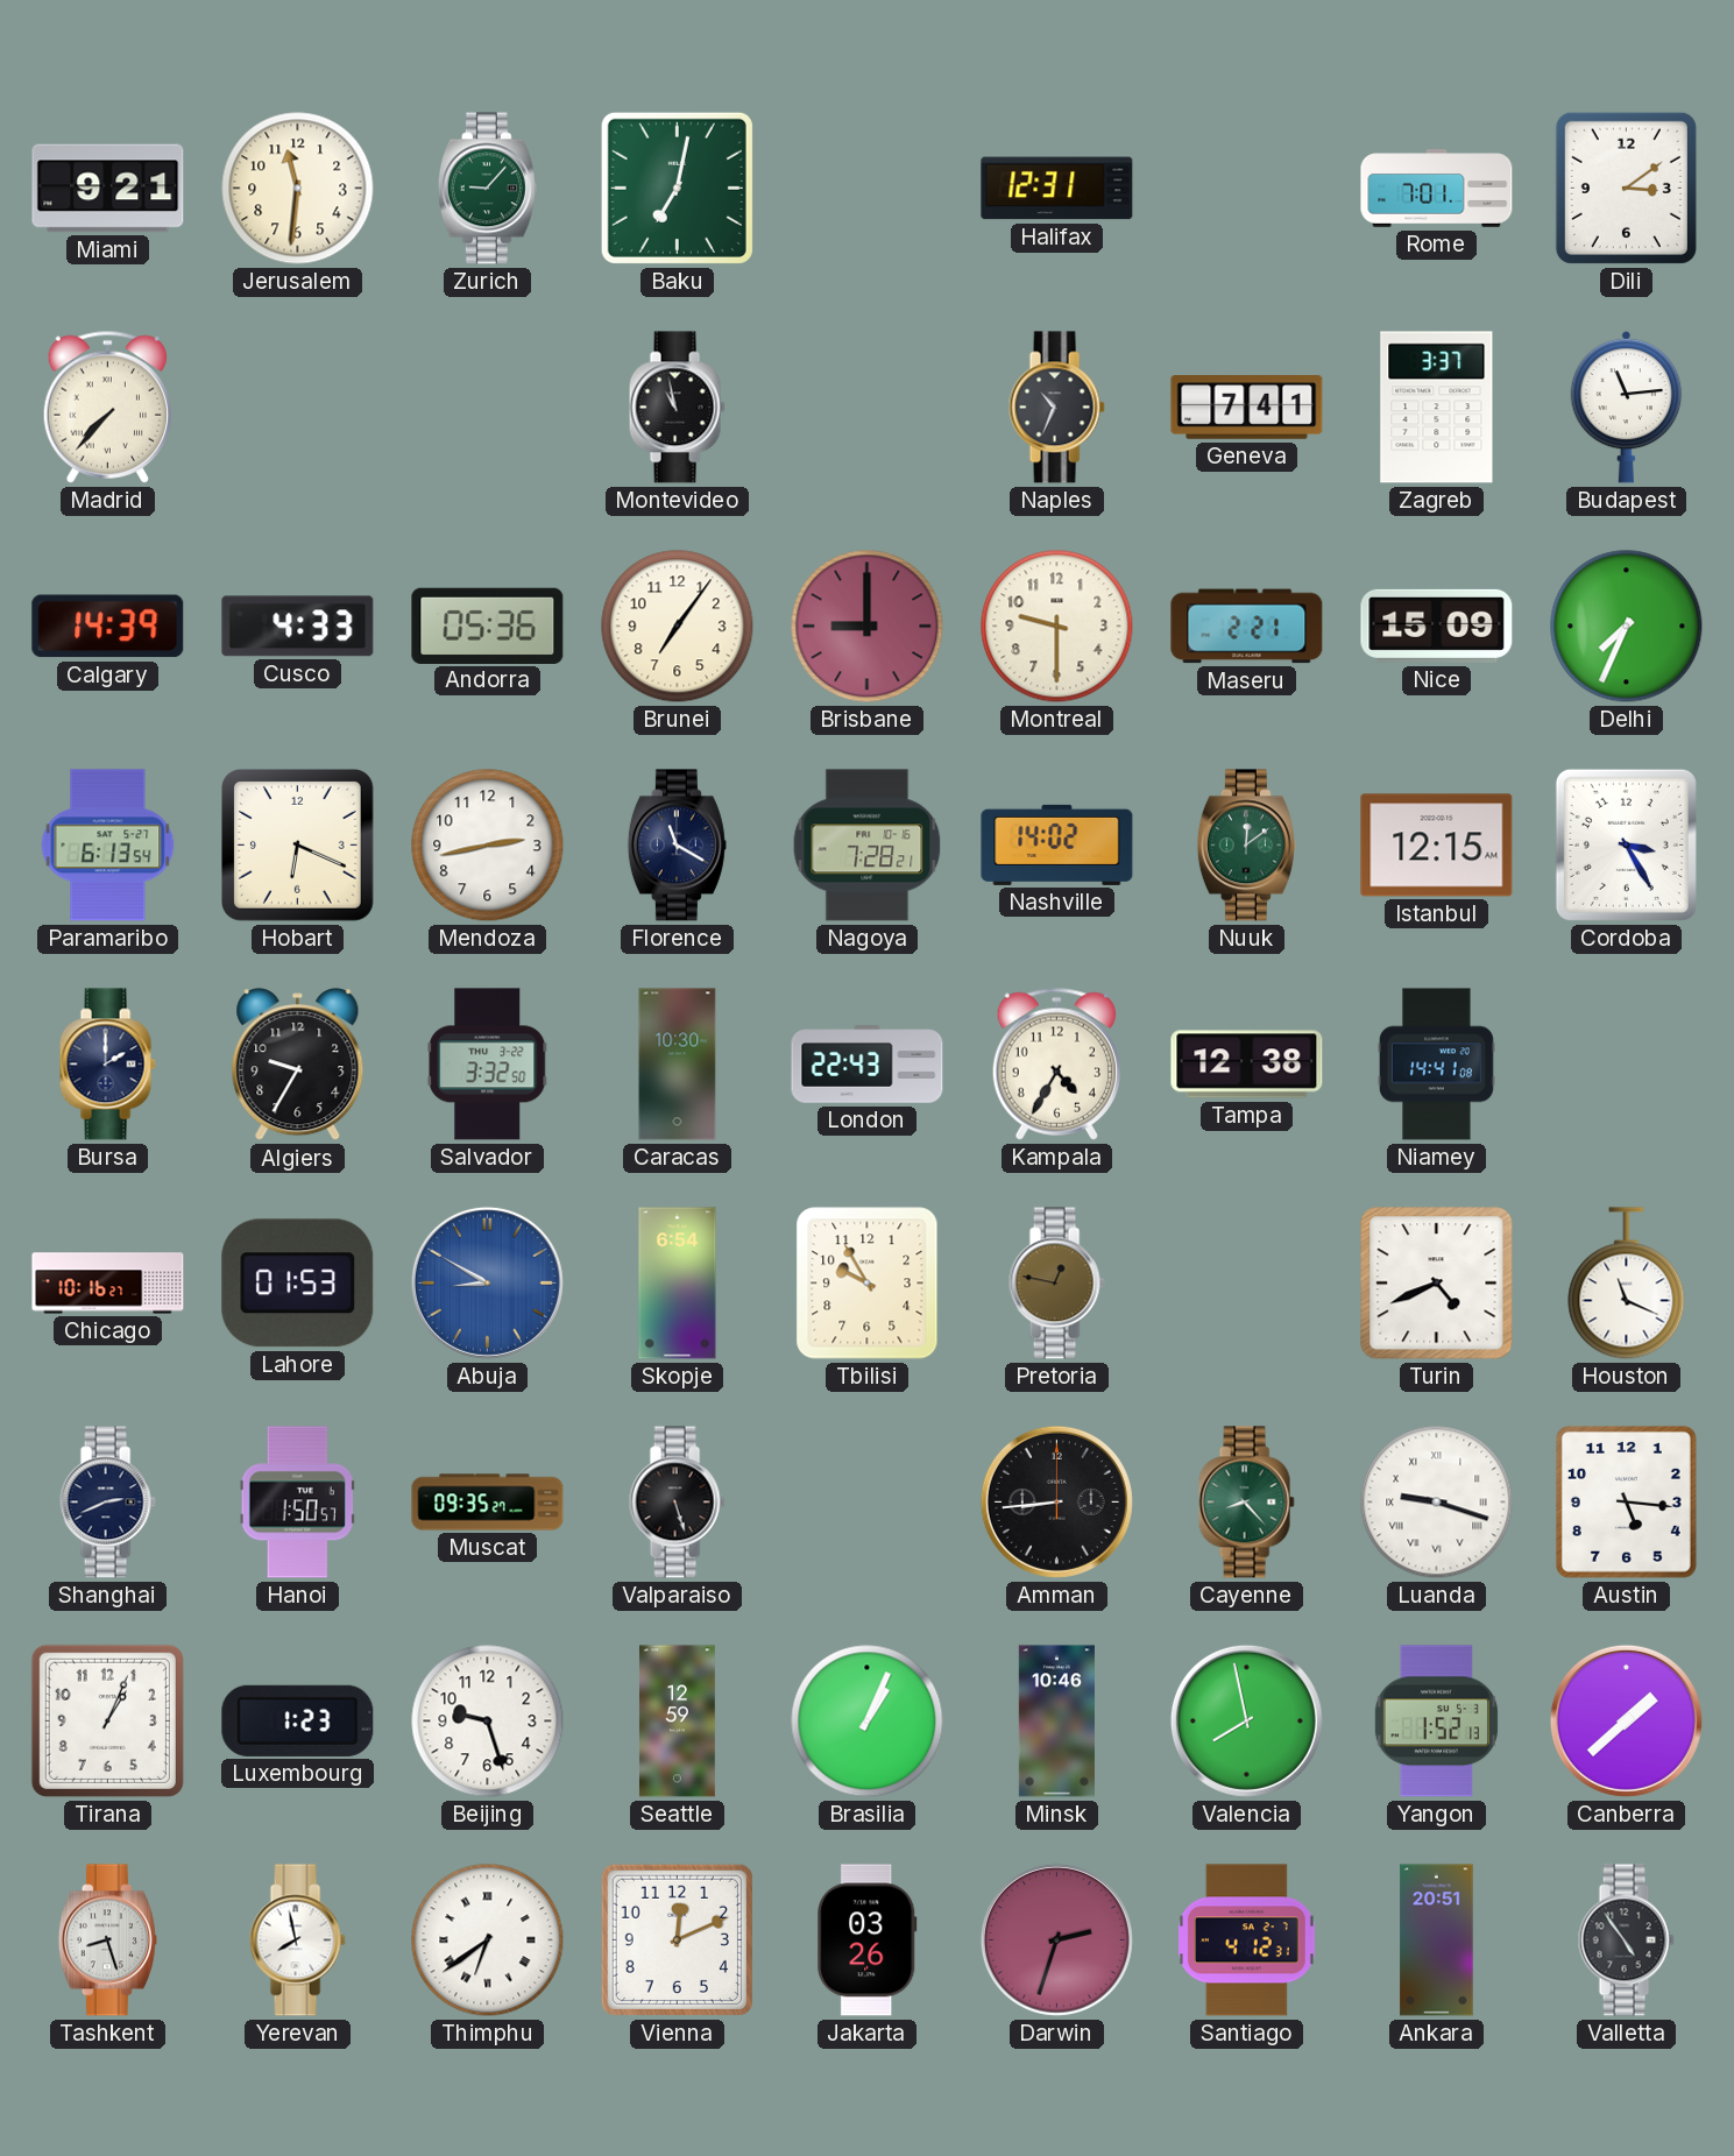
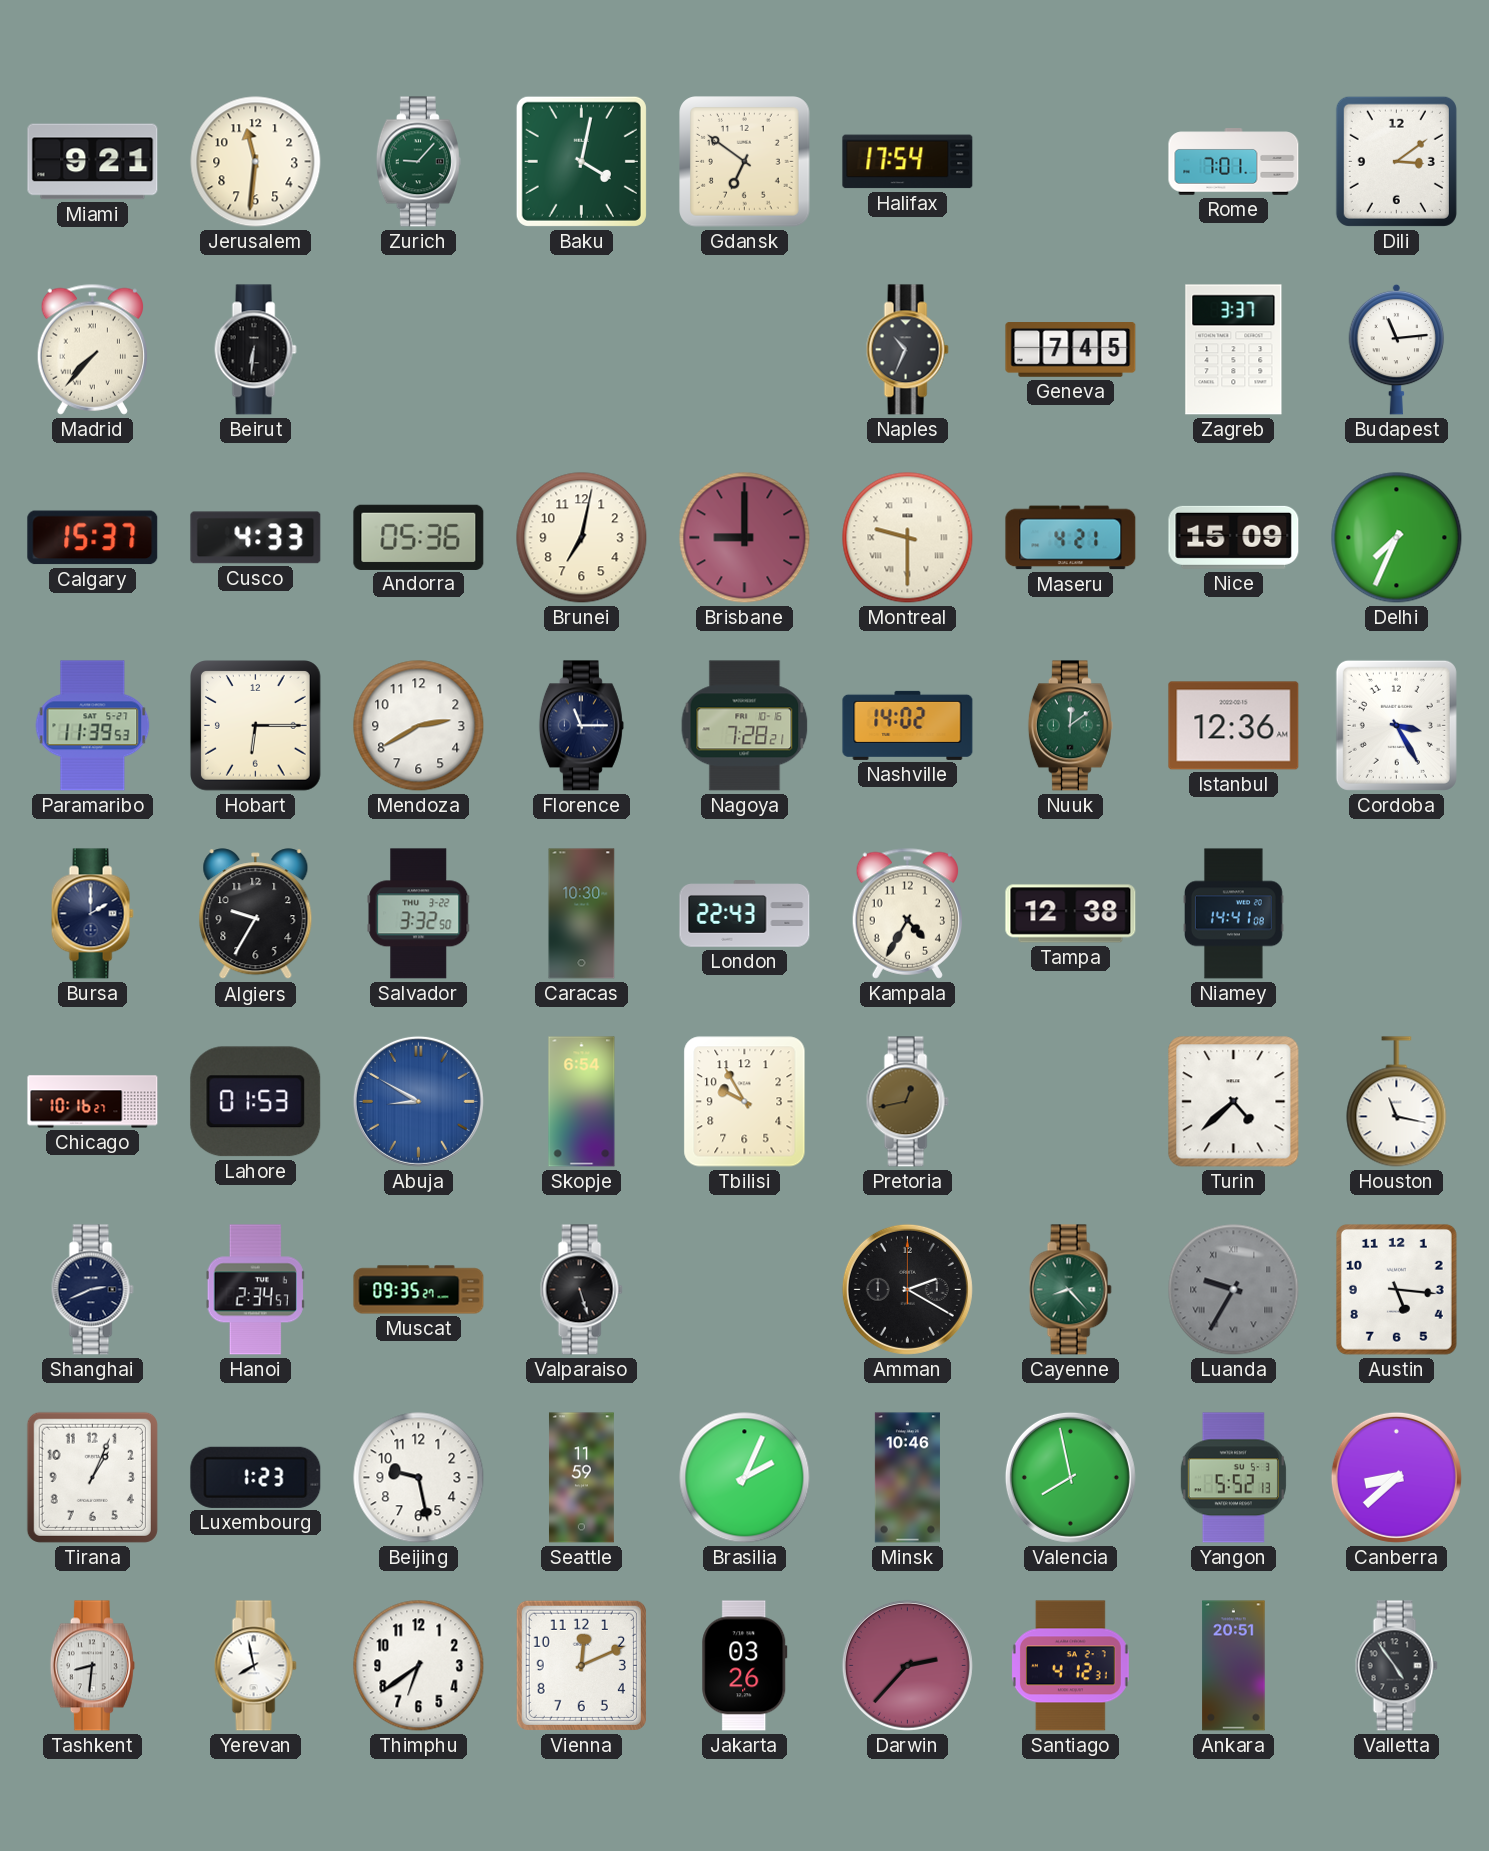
Baku: 7:02 -> 4:02 (581, 161)
Gdansk: none -> 6:51 (745, 162)
Halifax: 12:31 -> 17:54 (908, 162)
Beirut: none -> 6:31 (255, 350)
Montevideo: 10:58 -> none (677, 408)
Geneva: 7:41 -> 7:45 (1071, 350)
Calgary: 14:39 -> 15:37 (93, 538)
Brunei: 7:06 -> 7:02 (582, 538)
Montreal numerals: Arabic -> Roman (908, 538)
Maseru: 2:21 -> 4:21 (1071, 538)
Paramaribo: 6:13 -> 11:39 (93, 726)
Hobart: 6:19 -> 6:15 (256, 726)
Mendoza: 2:43 -> 2:40 (419, 726)
Florence: 11:20 -> 11:15 (581, 726)
Istanbul: 12:15 -> 12:36 (1234, 726)
Pretoria: 12:47 -> 12:43 (907, 1102)
Turin: 4:41 -> 4:38 (1234, 1102)
Houston: 11:19 -> 11:17 (1397, 1102)
Hanoi: 1:50 -> 2:34 (255, 1290)
Amman: 8:44 -> 2:20 (907, 1289)
Luanda: 9:18 -> 9:35 (1234, 1290)
Luanda dial: white -> grey (1234, 1290)
Beijing: 9:27 -> 9:28 (419, 1478)
Seattle: 12:59 -> 11:59 (581, 1478)
Brasilia: 1:04 -> 2:04 (745, 1478)
Yangon: 1:52 -> 5:52 (1233, 1478)
Canberra: 1:38 -> 8:38 (1396, 1477)
Tashkent: 8:27 -> 8:31 (92, 1666)
Thimphu numerals: Roman -> Arabic (419, 1666)
Darwin: 2:33 -> 2:37 (907, 1665)
